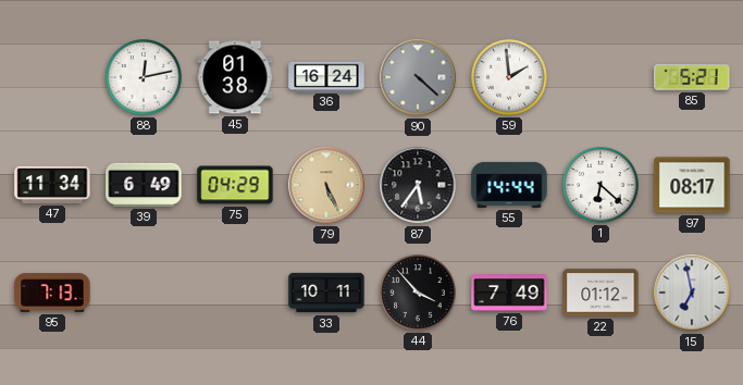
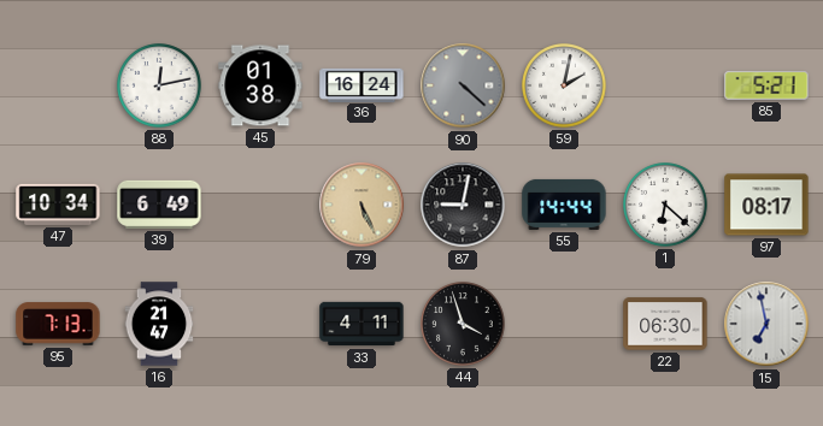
59: 1:59 -> 2:02 (564, 85)
47: 11:34 -> 10:34 (58, 205)
75: 04:29 -> none (235, 185)
87: 5:36 -> 9:02 (463, 205)
16: none -> 21:47 (159, 324)
33: 10:11 -> 4:11 (361, 324)
44: 3:53 -> 3:57 (463, 324)
76: 7:49 -> none (509, 293)
22: 01:12 -> 06:30 (665, 324)
